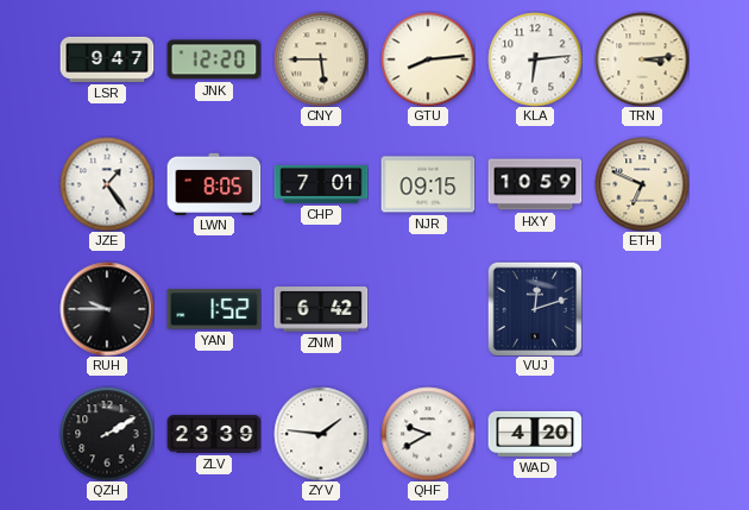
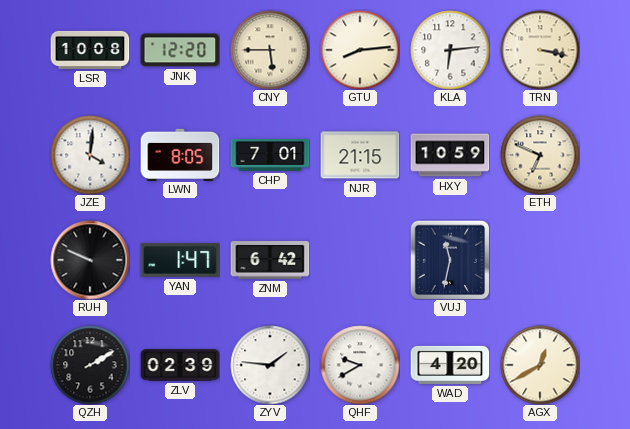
LSR: 9:47 -> 10:08 (90, 50)
TRN: 3:14 -> 3:17 (540, 50)
JZE: 1:24 -> 4:01 (90, 155)
NJR: 09:15 -> 21:15 (360, 155)
RUH: 9:45 -> 9:49 (90, 260)
YAN: 1:52 -> 1:47 (180, 260)
VUJ: 12:12 -> 11:32 (450, 260)
ZLV: 23:39 -> 02:39 (180, 365)
AGX: none -> 12:40 (540, 365)
